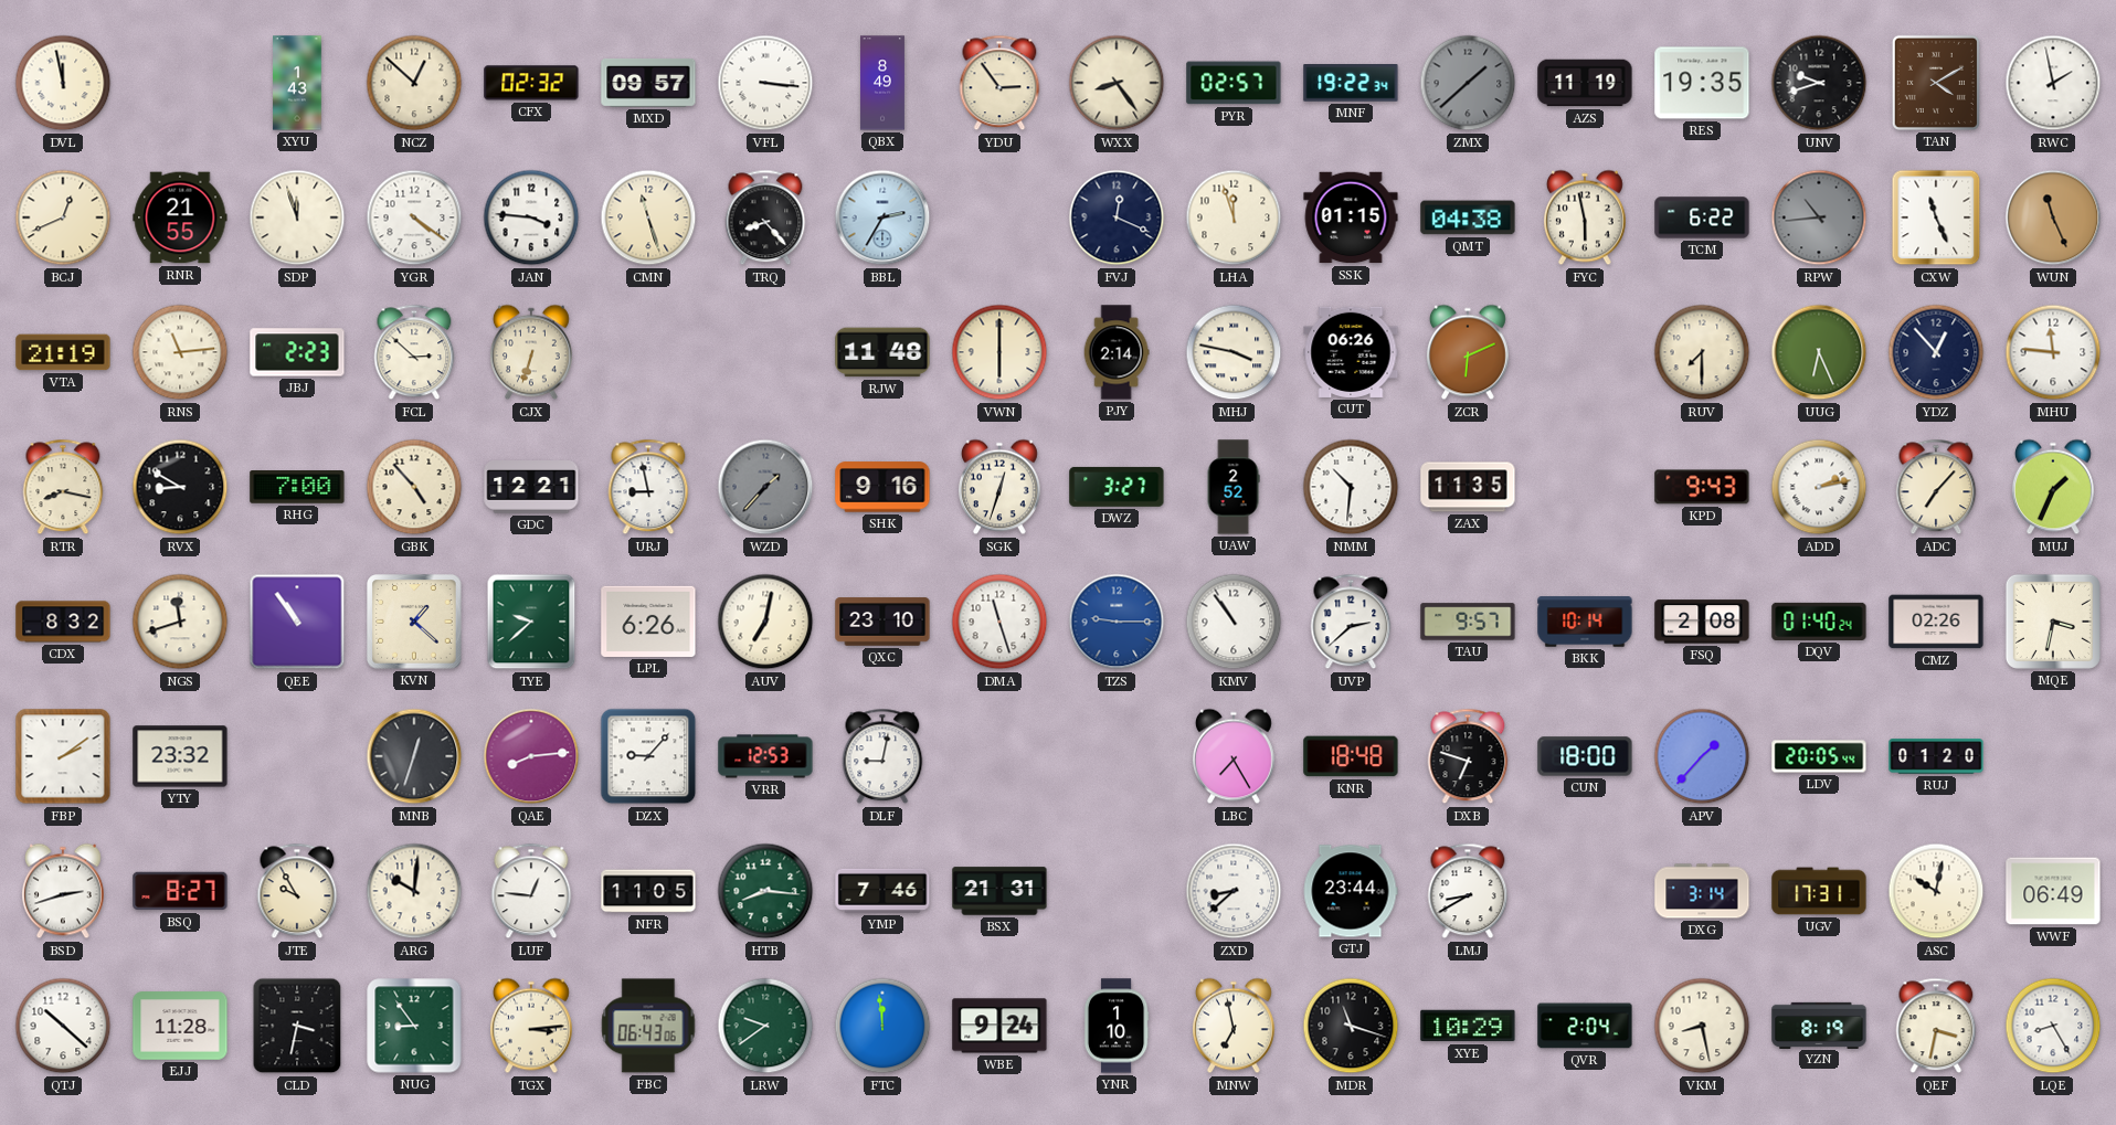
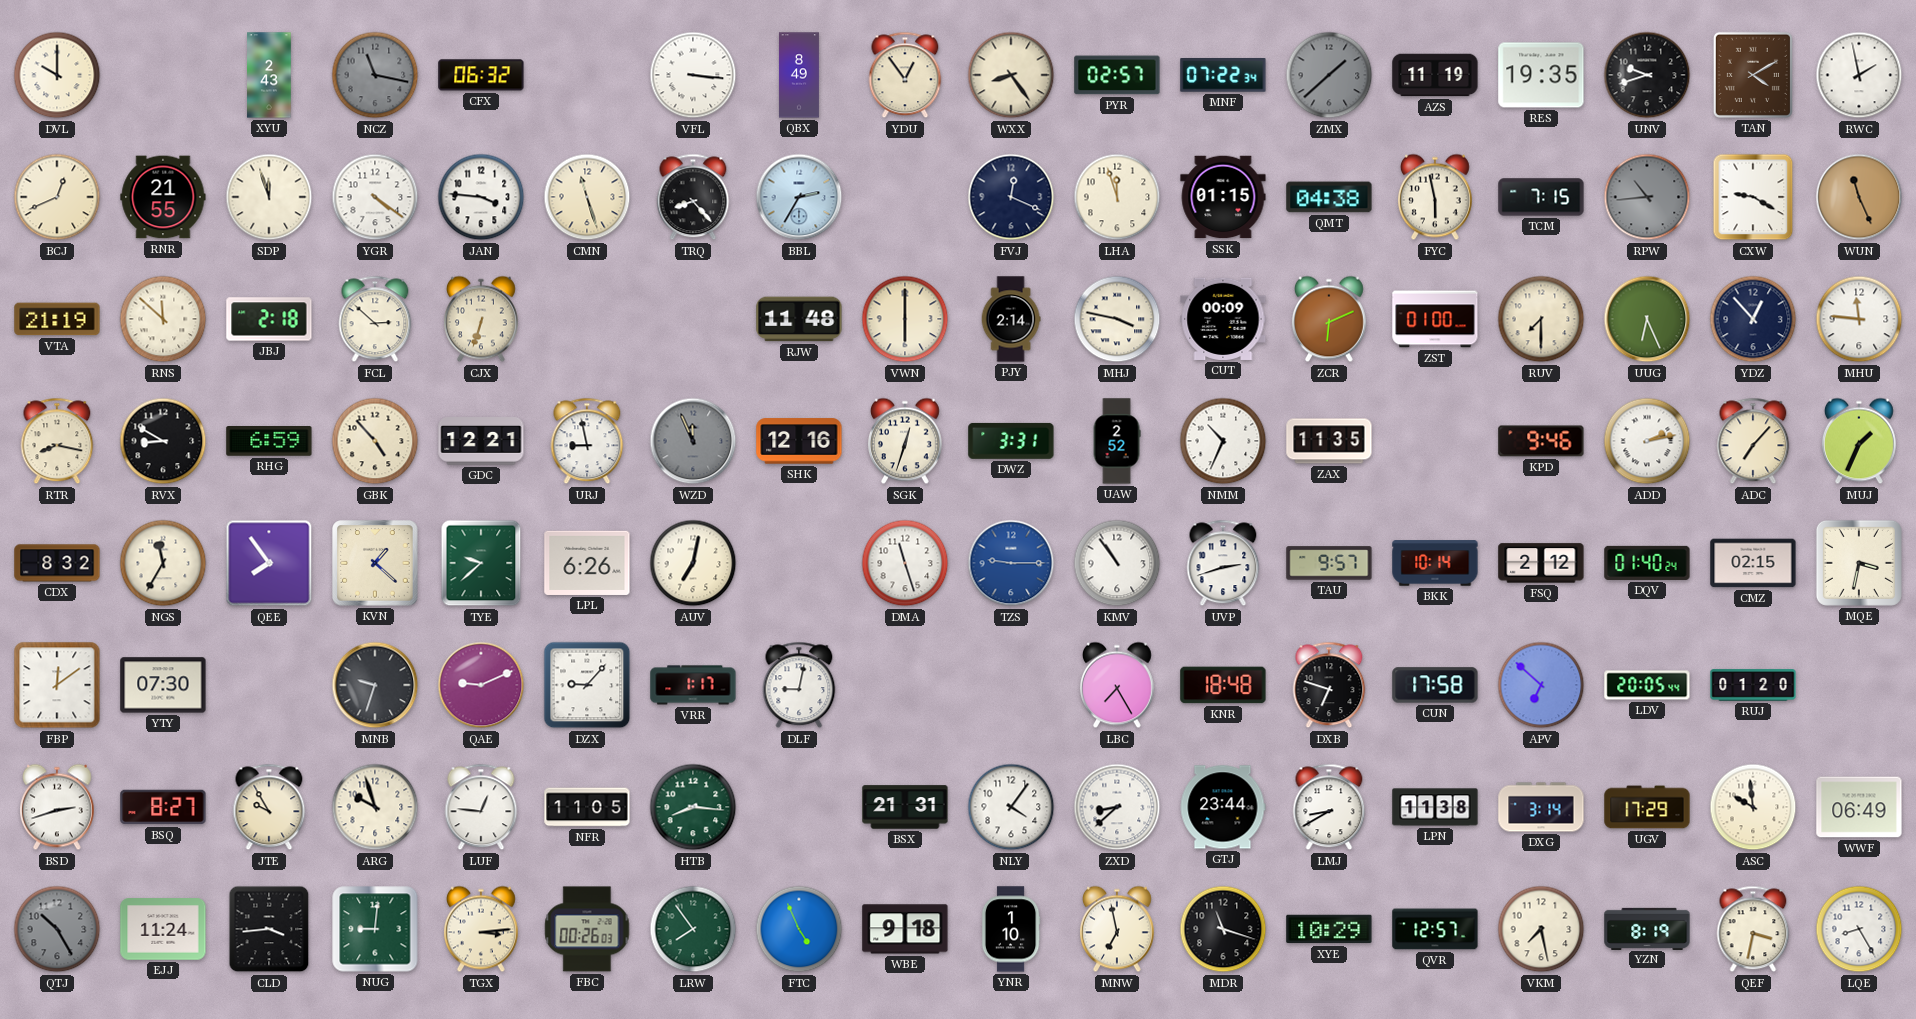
DVL: 11:58 -> 10:00 (57, 75)
XYU: 1:43 -> 2:43 (269, 75)
NCZ: 12:52 -> 11:17 (375, 75)
NCZ dial: cream -> grey (375, 75)
CFX: 02:32 -> 06:32 (481, 75)
MXD: 09:57 -> none (648, 83)
YDU: 2:54 -> 12:54 (905, 75)
MNF: 19:22 -> 07:22 (1223, 75)
TCM: 6:22 -> 7:15 (1541, 197)
CXW: 11:26 -> 9:20 (1753, 197)
RNS: 11:14 -> 11:52 (163, 319)
JBJ: 2:23 -> 2:18 (269, 319)
CUT: 06:26 -> 00:09 (1223, 319)
ZST: none -> 01:00 (1435, 319)
RHG: 7:00 -> 6:59 (269, 442)
WZD: 1:37 -> 11:56 (693, 441)
SHK: 9:16 -> 12:16 (799, 441)
DWZ: 3:27 -> 3:31 (1011, 441)
NMM: 10:31 -> 10:34 (1223, 441)
KPD: 9:43 -> 9:46 (1541, 441)
NGS: 11:42 -> 11:35 (163, 563)
QEE: 10:54 -> 7:54 (269, 563)
QXC: 23:10 -> none (882, 622)
UVP: 2:38 -> 2:42 (1223, 563)
FSQ: 2:08 -> 2:12 (1541, 563)
CMZ: 02:26 -> 02:15 (1753, 563)
FBP: 2:09 -> 12:09 (57, 685)
YTY: 23:32 -> 07:30 (163, 685)
MNB: 12:33 -> 9:33 (375, 685)
QAE: 8:14 -> 9:11 (481, 685)
VRR: 12:53 -> 1:17 (693, 685)
CUN: 18:00 -> 17:58 (1435, 685)
APV: 1:37 -> 6:52 (1541, 685)
ARG: 10:01 -> 9:57 (375, 807)
YMP: 7:46 -> none (882, 891)
NLY: none -> 4:06 (1011, 807)
LPN: none -> 11:38 (1435, 807)
UGV: 17:31 -> 17:29 (1647, 807)
ASC: 10:02 -> 9:59 (1753, 807)
QTJ: 10:22 -> 10:25 (57, 929)
QTJ dial: white -> grey (57, 929)
EJJ: 11:28 -> 11:24 (163, 929)
CLD: 3:32 -> 3:44 (269, 929)
NUG: 8:54 -> 9:01 (375, 929)
FBC: 06:43 -> 00:26 (587, 929)
LRW: 9:39 -> 7:54 (693, 929)
FTC: 11:59 -> 4:56 (799, 929)
WBE: 9:24 -> 9:18 (905, 929)
QVR: 2:04 -> 12:57 (1435, 929)
VKM: 8:28 -> 7:28 (1541, 929)
